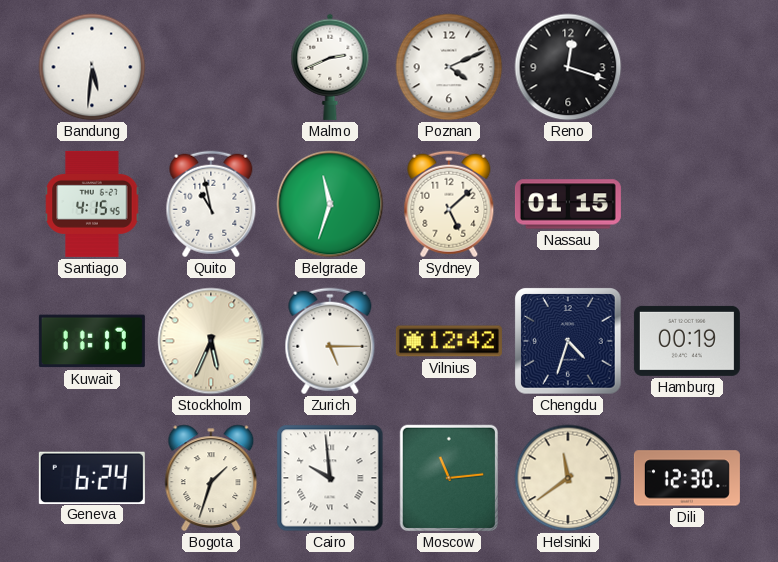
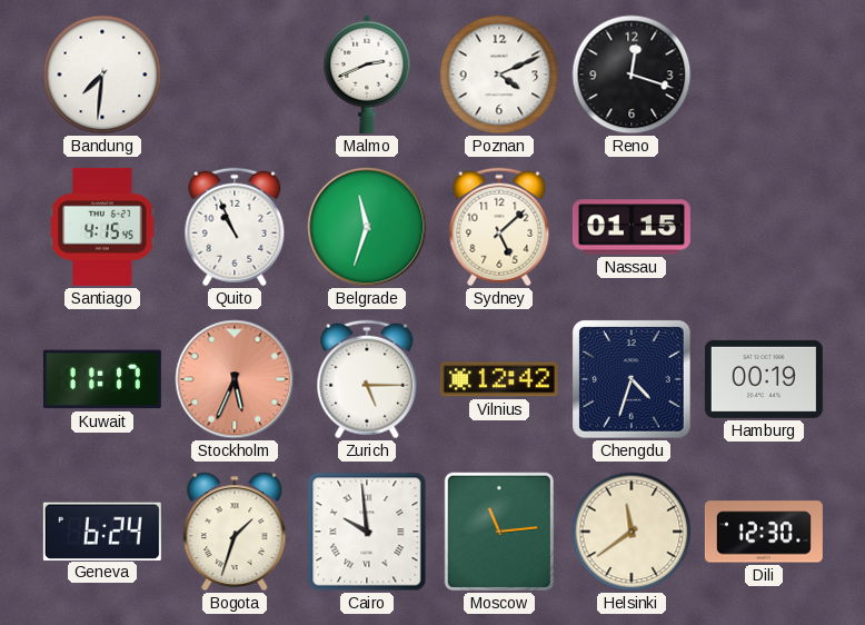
Bandung: 5:31 -> 7:31 (102, 75)
Quito: 10:58 -> 10:56 (235, 227)
Stockholm dial: cream -> salmon (235, 379)
